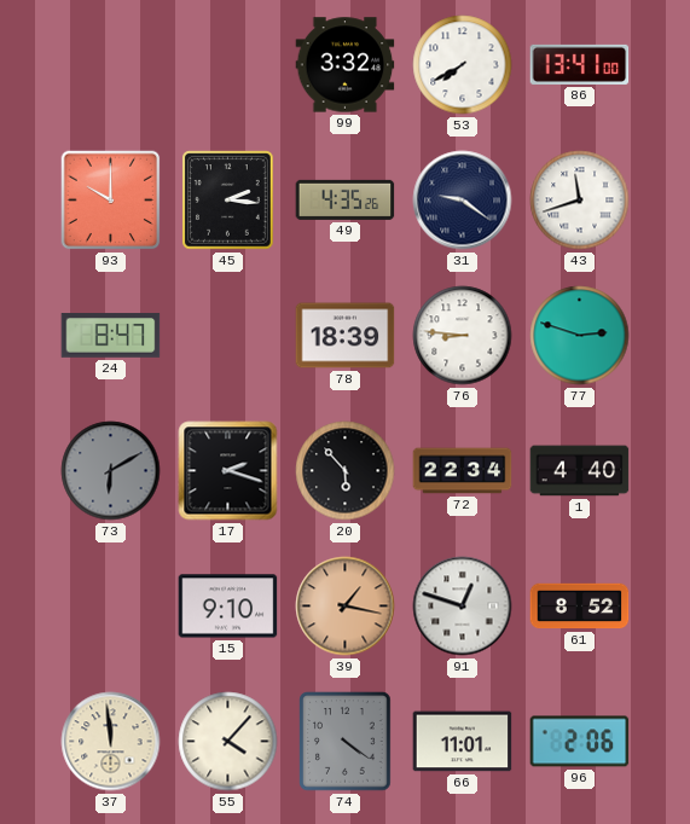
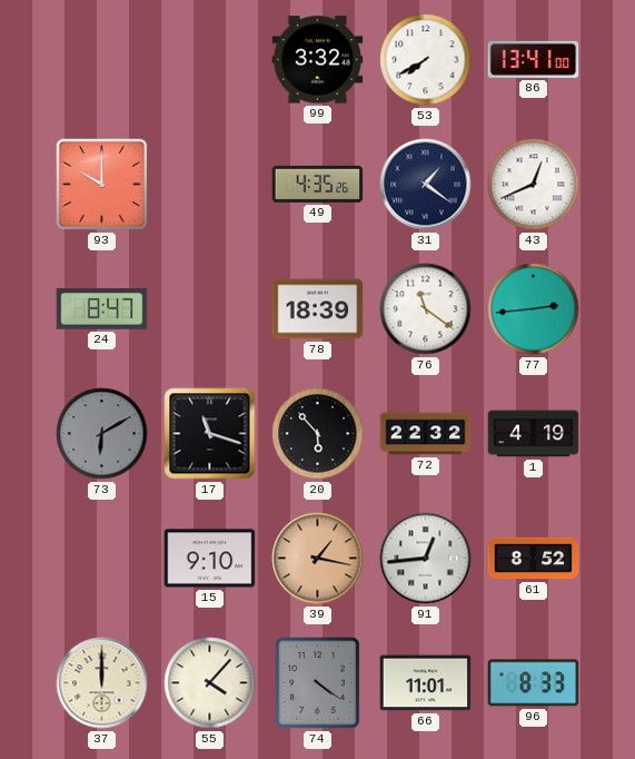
45: 2:16 -> none (228, 201)
31: 9:21 -> 1:21 (426, 185)
43: 11:42 -> 12:41 (534, 185)
76: 8:46 -> 11:21 (426, 309)
77: 2:48 -> 2:44 (534, 309)
17: 2:18 -> 11:18 (210, 434)
72: 22:34 -> 22:32 (426, 434)
1: 4:40 -> 4:19 (534, 434)
91: 12:48 -> 12:44 (426, 559)
37: 11:59 -> 12:00 (102, 683)
96: 2:06 -> 8:33 (534, 683)
